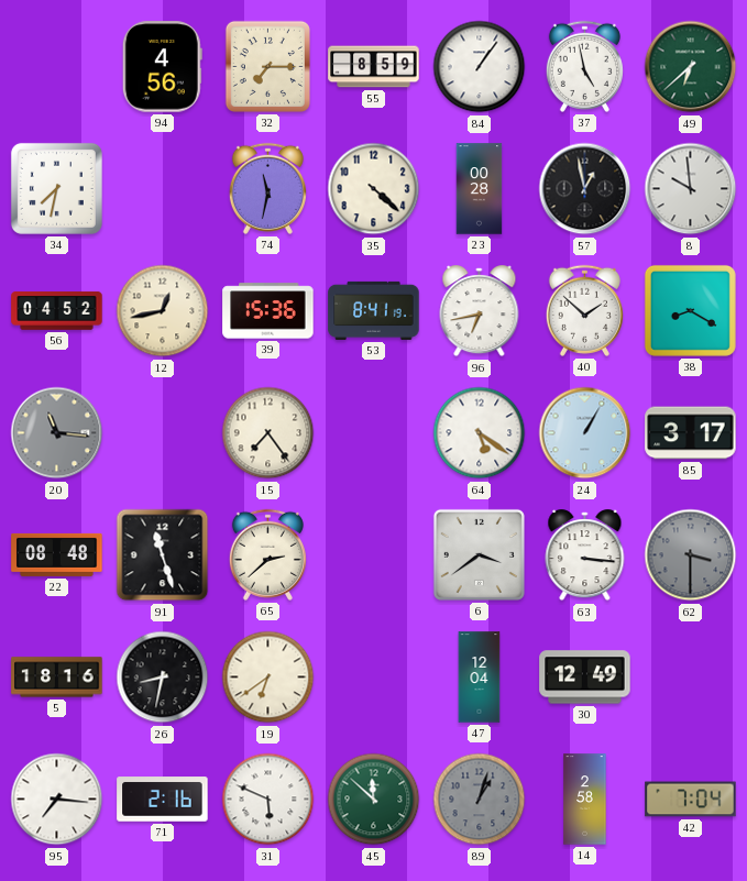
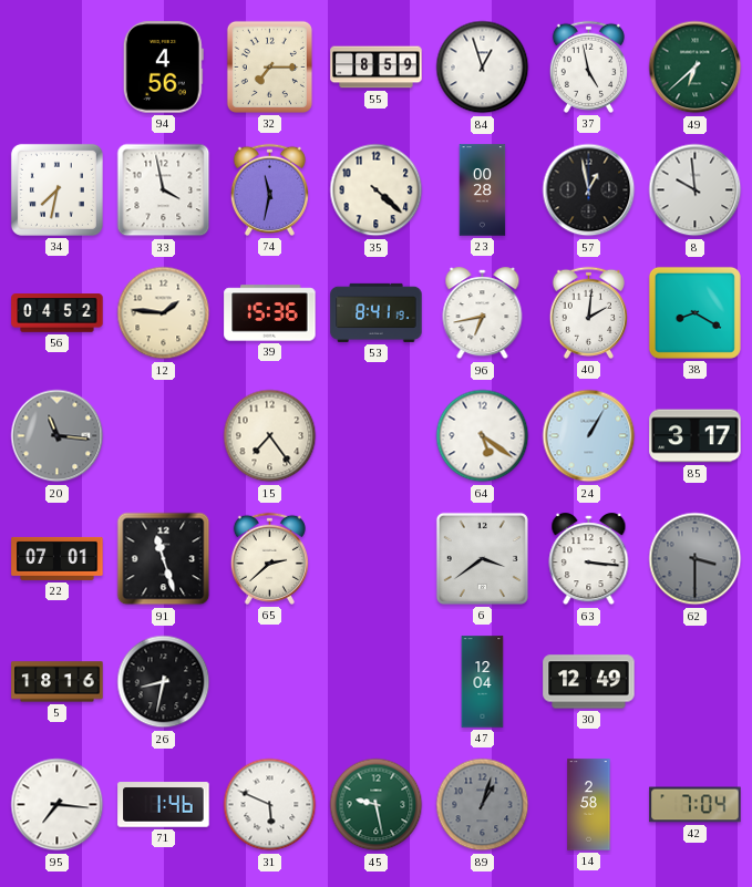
84: 1:06 -> 12:57 (483, 68)
33: none -> 3:58 (164, 190)
12: 12:43 -> 1:46 (164, 313)
40: 1:52 -> 2:01 (588, 312)
22: 08:48 -> 07:01 (58, 558)
19: 6:39 -> none (268, 678)
71: 2:16 -> 1:46 (164, 805)
45: 11:52 -> 9:28 (377, 805)
